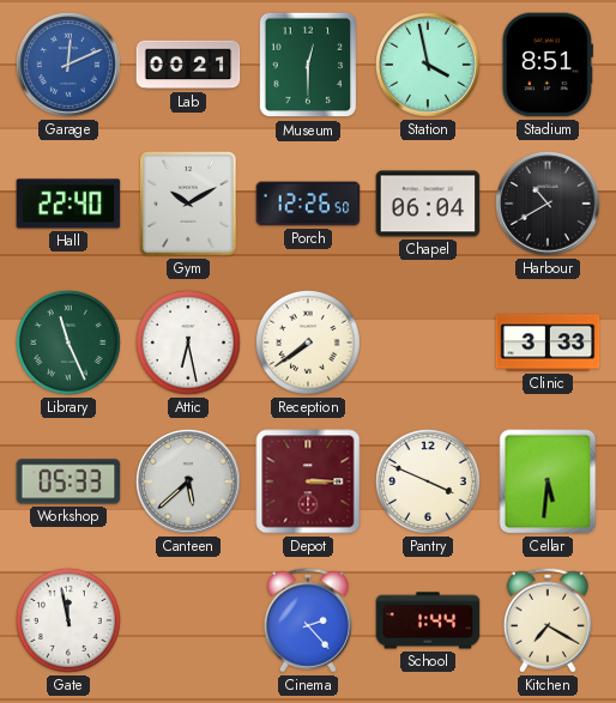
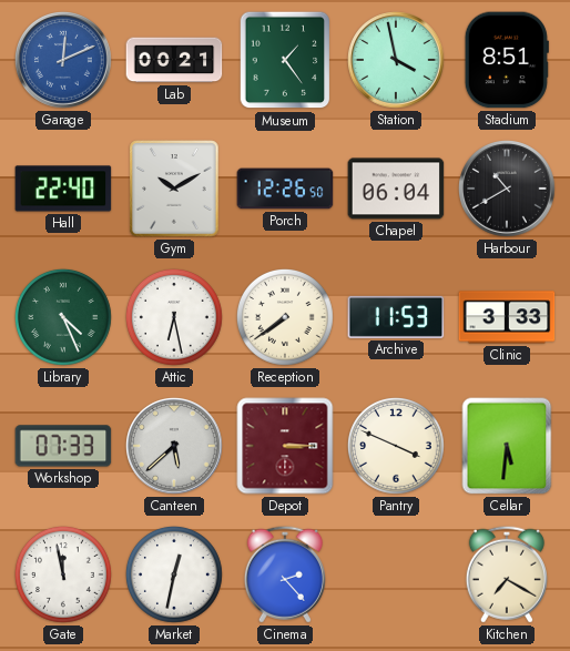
Museum: 12:30 -> 1:24 (285, 60)
Library: 11:26 -> 4:26 (64, 318)
Archive: none -> 11:53 (396, 317)
Workshop: 05:33 -> 07:33 (63, 446)
Market: none -> 12:32 (175, 576)
School: 1:44 -> none (428, 620)
